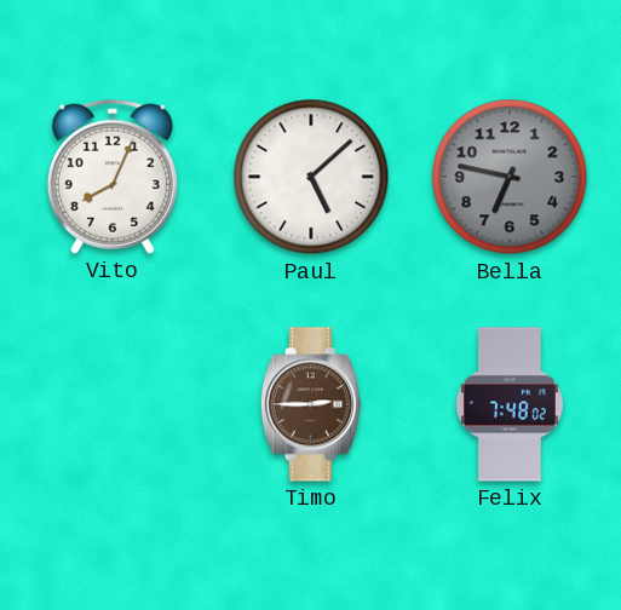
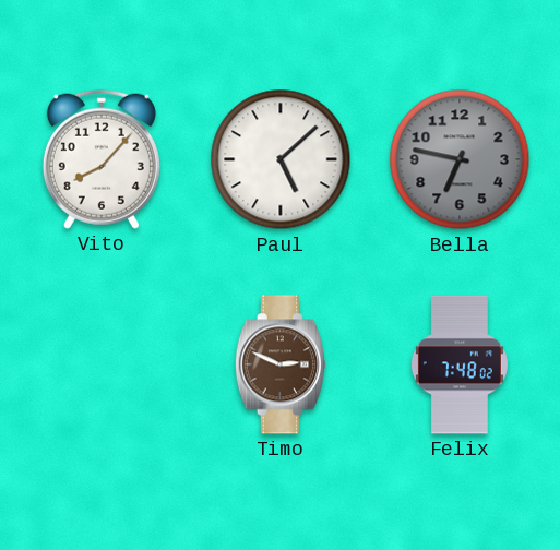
Vito: 8:04 -> 8:07 (102, 159)
Timo: 2:45 -> 2:49 (281, 364)
